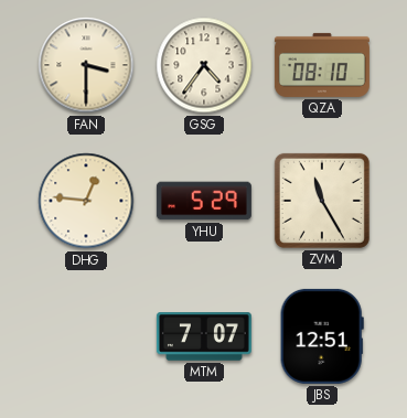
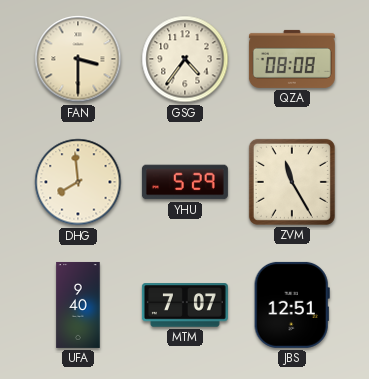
QZA: 08:10 -> 08:08 (292, 59)
DHG: 12:46 -> 7:59 (78, 182)
UFA: none -> 9:40 (78, 305)
